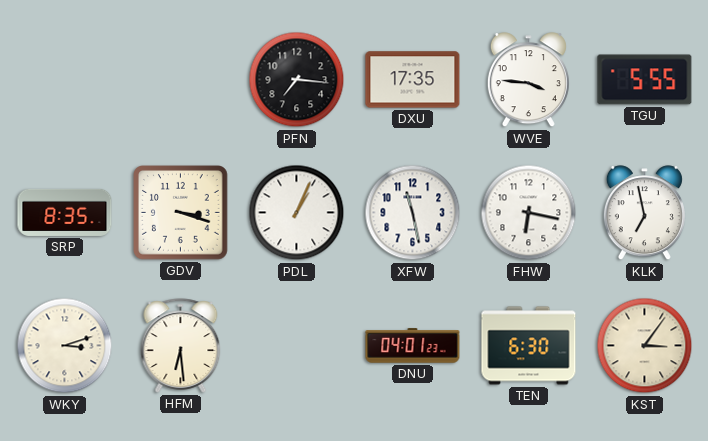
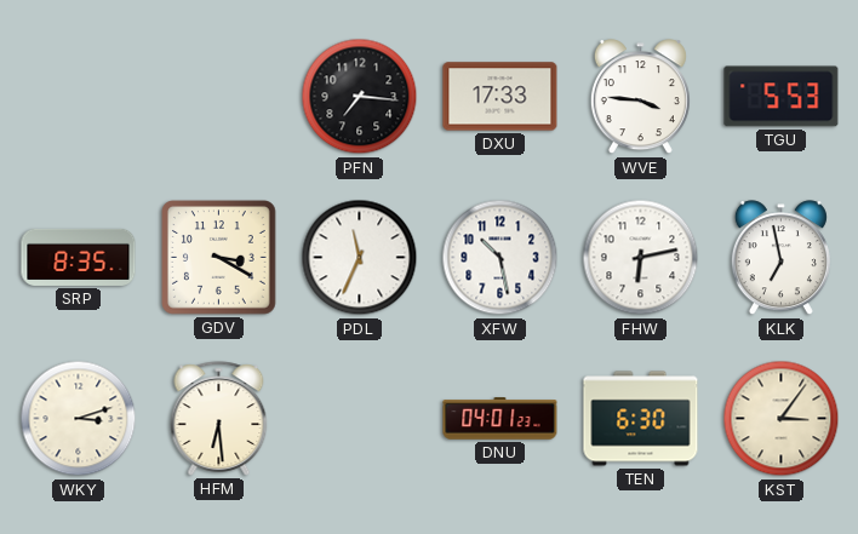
DXU: 17:35 -> 17:33 (501, 97)
TGU: 5:55 -> 5:53 (782, 97)
GDV: 3:18 -> 3:20 (219, 258)
PDL: 1:04 -> 11:34 (360, 258)
XFW: 11:28 -> 10:28 (501, 258)
FHW: 6:17 -> 6:13 (641, 258)
